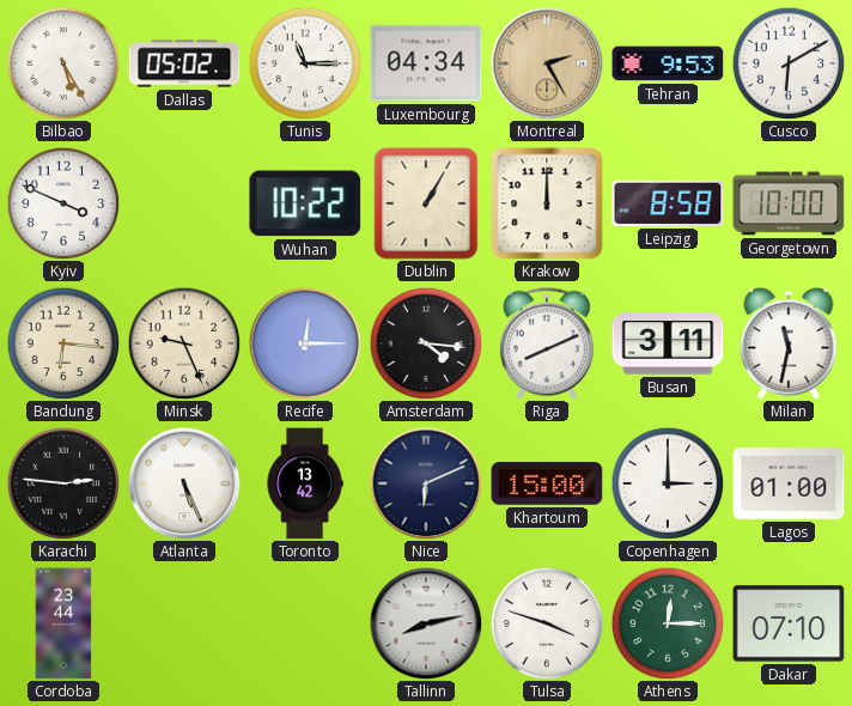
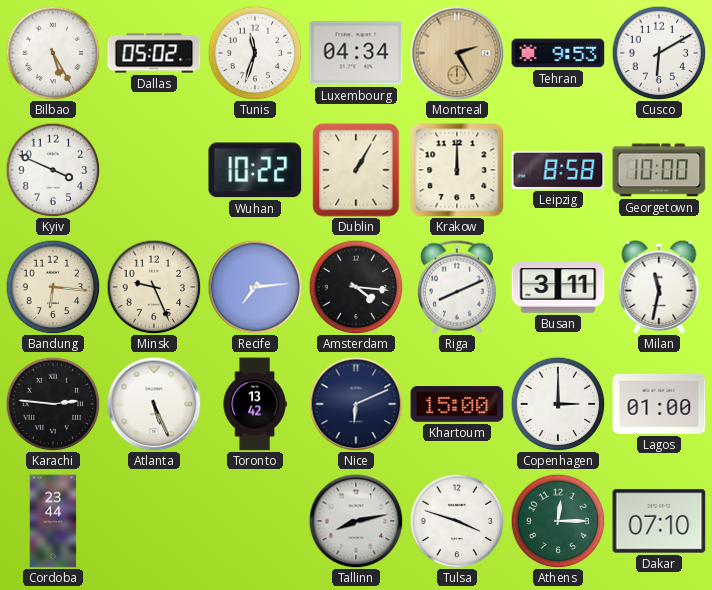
Tunis: 11:15 -> 11:33 (255, 53)
Recife: 12:15 -> 7:14 (255, 287)
